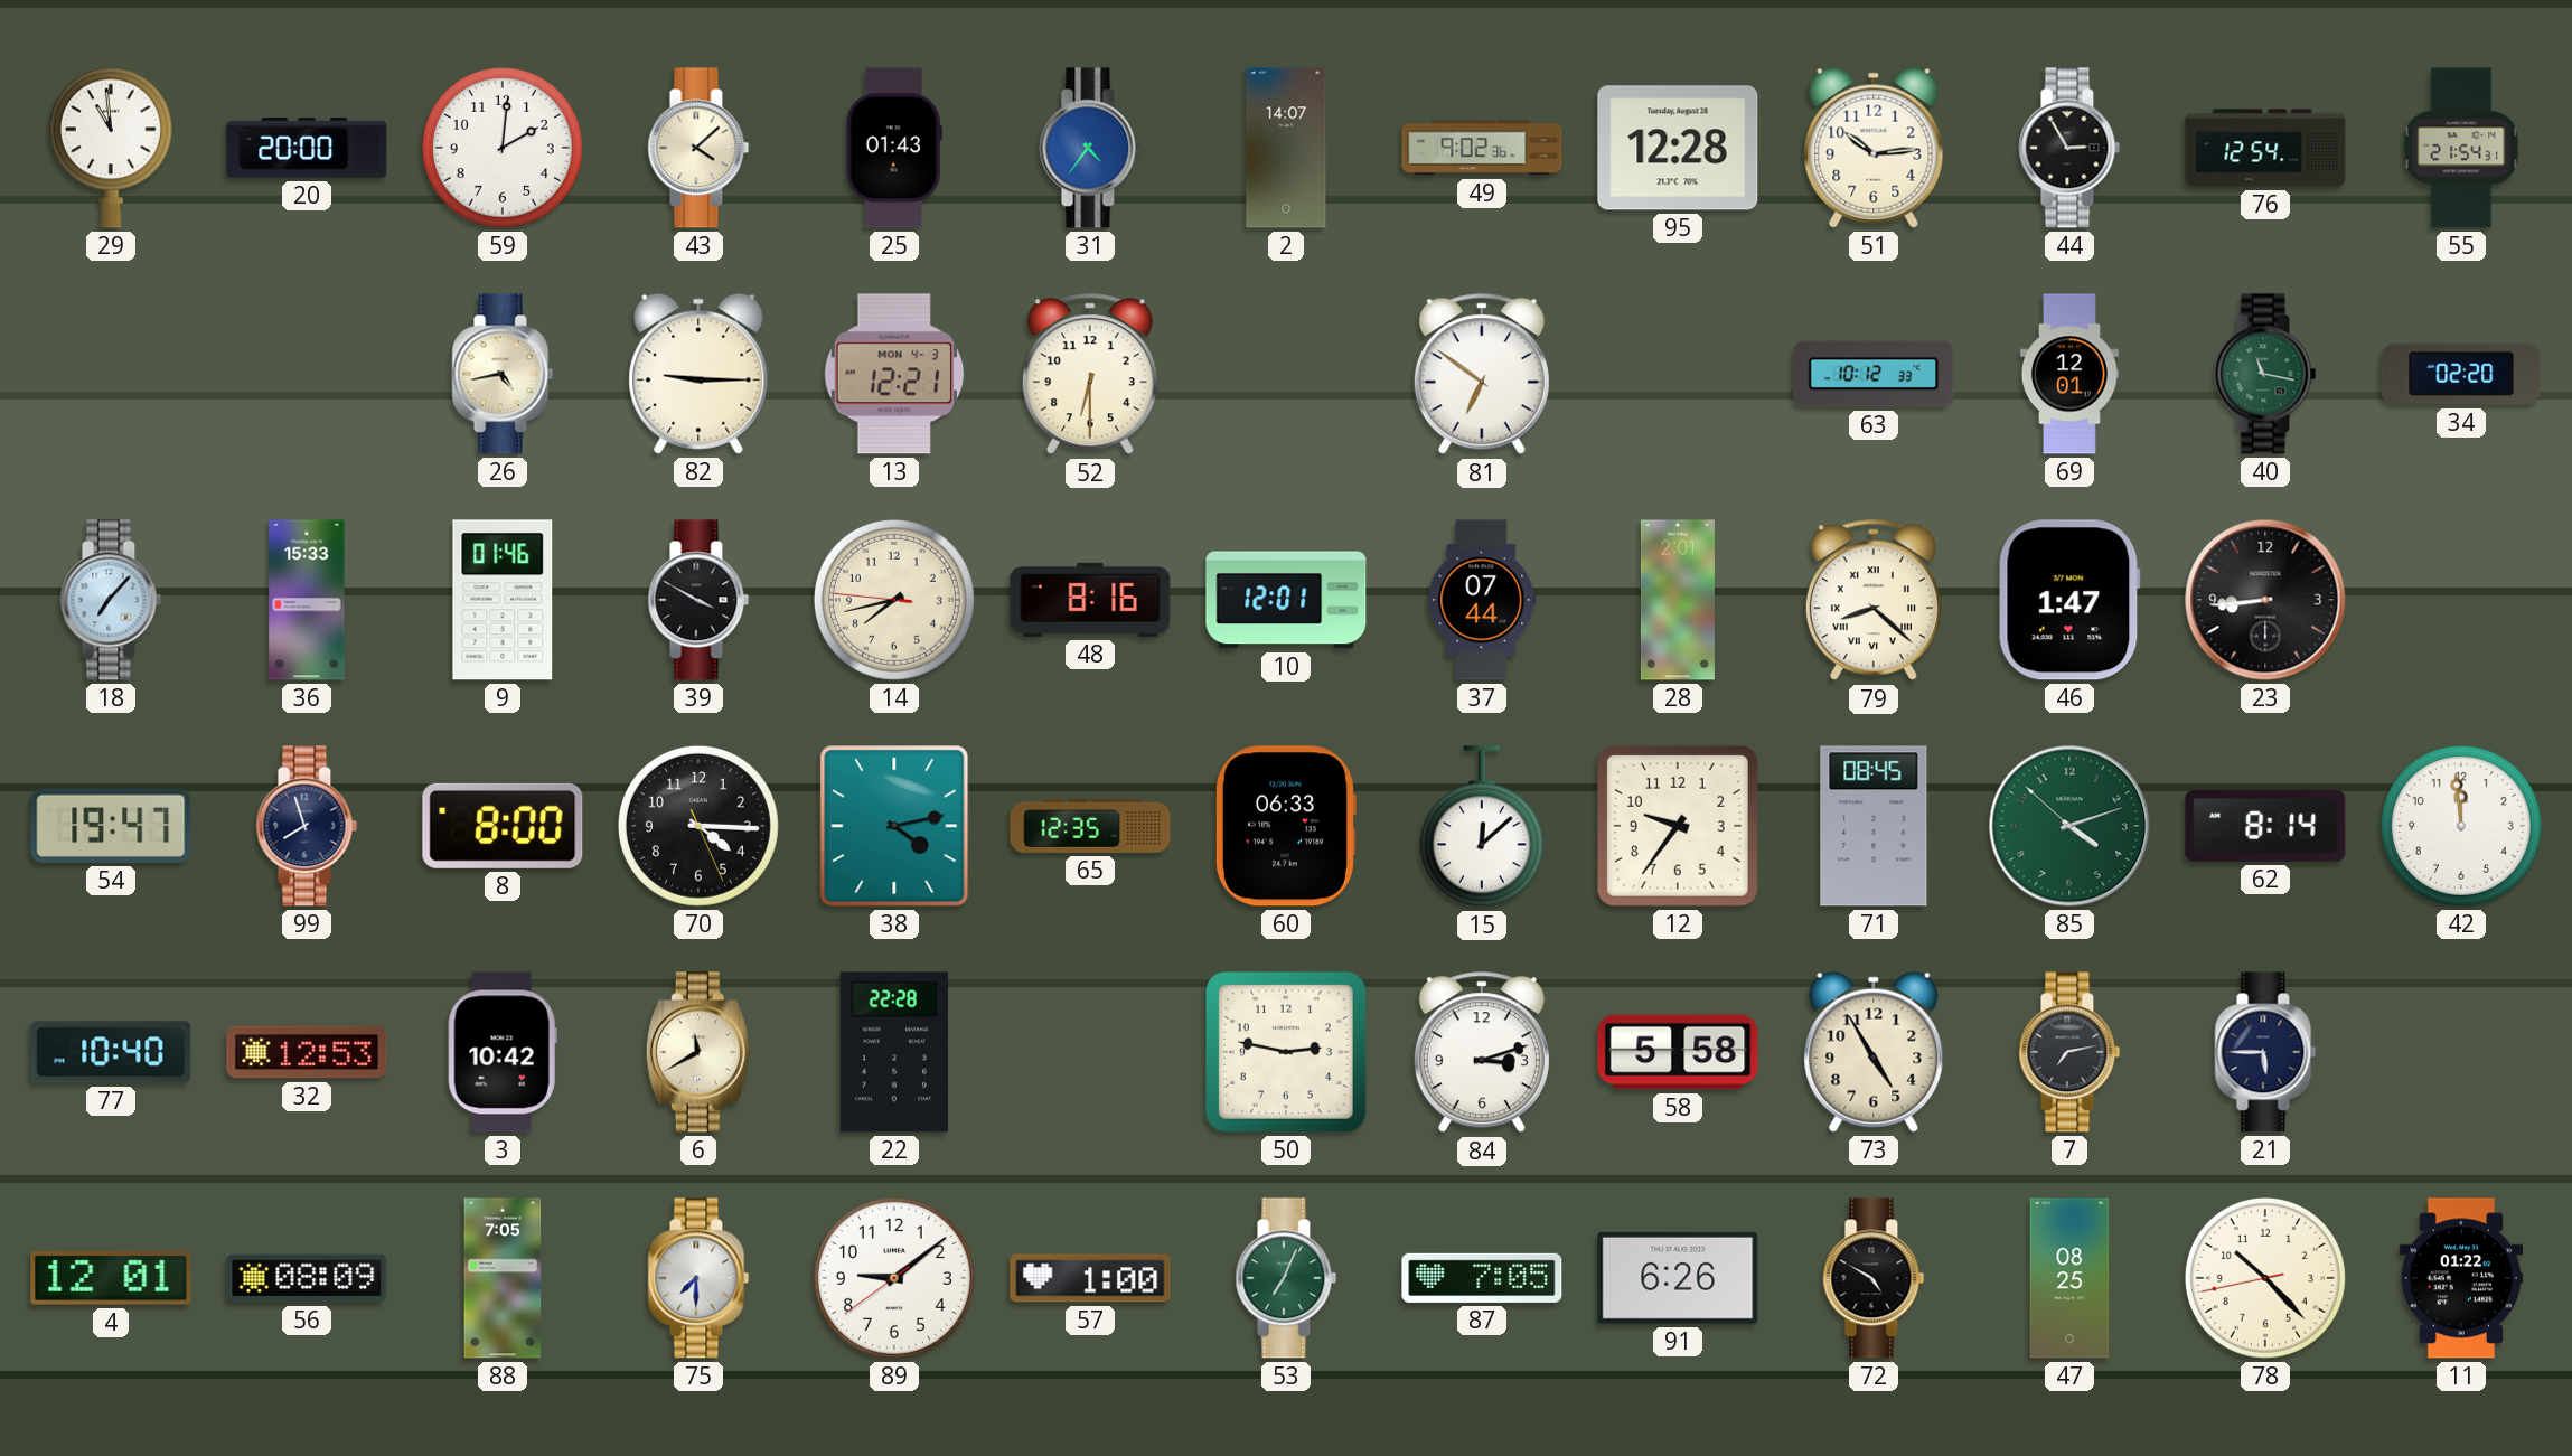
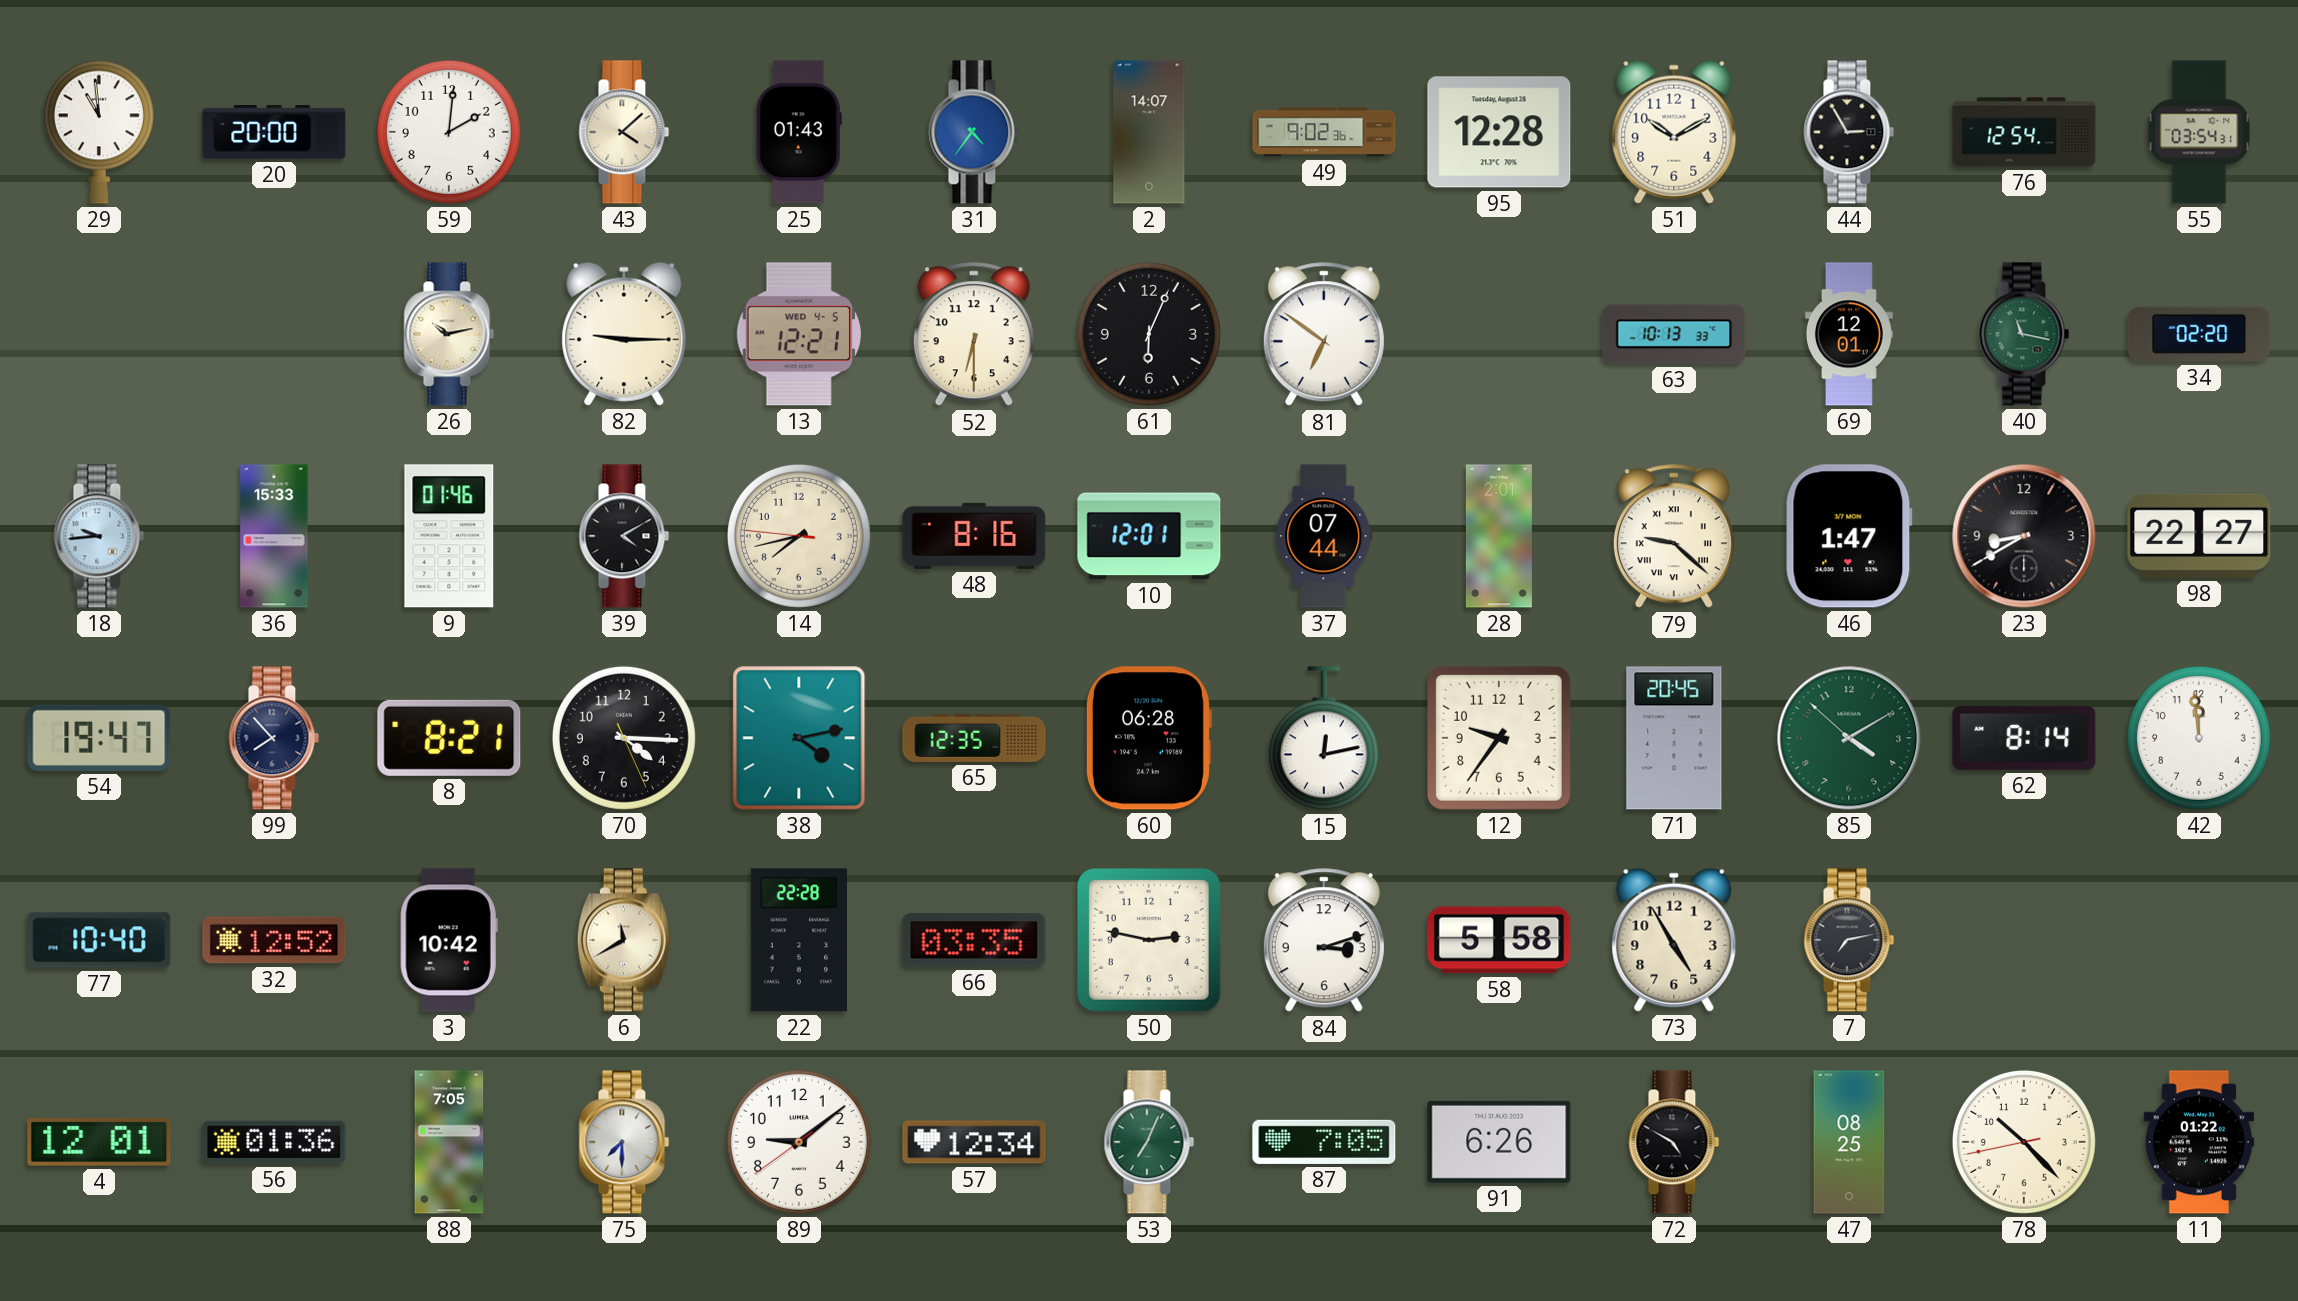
51: 10:14 -> 10:10 (1674, 132)
55: 21:54 -> 03:54 (2199, 132)
26: 4:43 -> 10:13 (449, 334)
13 date: MON 4-3 -> WED 4-5 (798, 334)
61: none -> 6:04 (1149, 334)
63: 10:12 -> 10:13 (1674, 334)
18: 7:07 -> 9:44 (99, 536)
39: 3:50 -> 4:10 (624, 536)
79: 8:22 -> 9:22 (1674, 537)
23: 8:44 -> 8:40 (2024, 536)
98: none -> 22:27 (2199, 536)
99: 7:57 -> 7:53 (274, 738)
8: 8:00 -> 8:21 (449, 738)
60: 06:33 -> 06:28 (1148, 738)
15: 12:08 -> 12:13 (1324, 739)
71: 08:45 -> 20:45 (1674, 738)
85: 4:11 -> 4:09 (1849, 738)
32: 12:53 -> 12:52 (274, 940)
66: none -> 03:35 (974, 940)
21: 5:45 -> none (2265, 1052)
56: 08:09 -> 01:36 (274, 1142)
57: 1:00 -> 12:34 (974, 1142)
